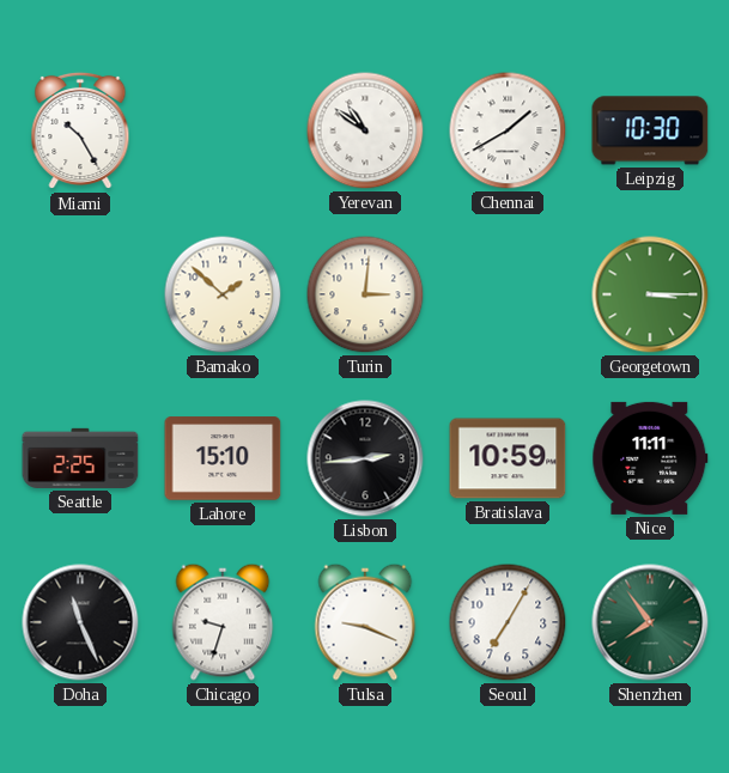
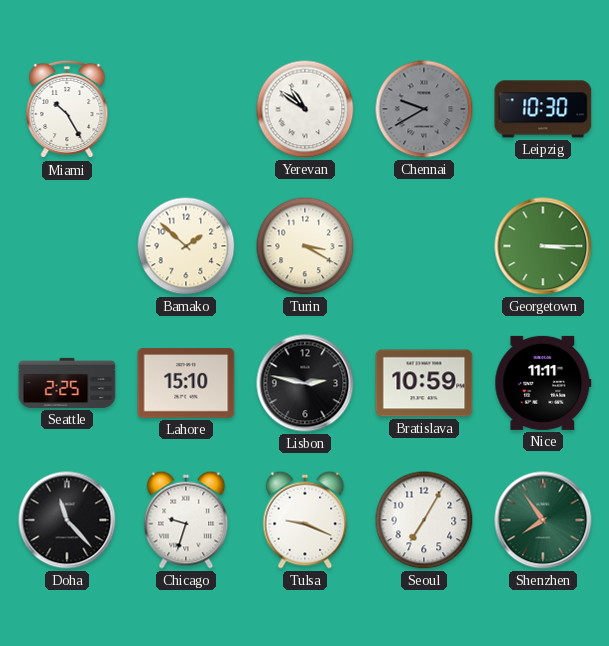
Chennai: 1:40 -> 9:40 (424, 109)
Chennai dial: white -> grey (424, 109)
Turin: 3:01 -> 3:20 (305, 246)
Lisbon: 2:44 -> 2:47 (305, 383)
Doha: 11:26 -> 11:23 (67, 520)
